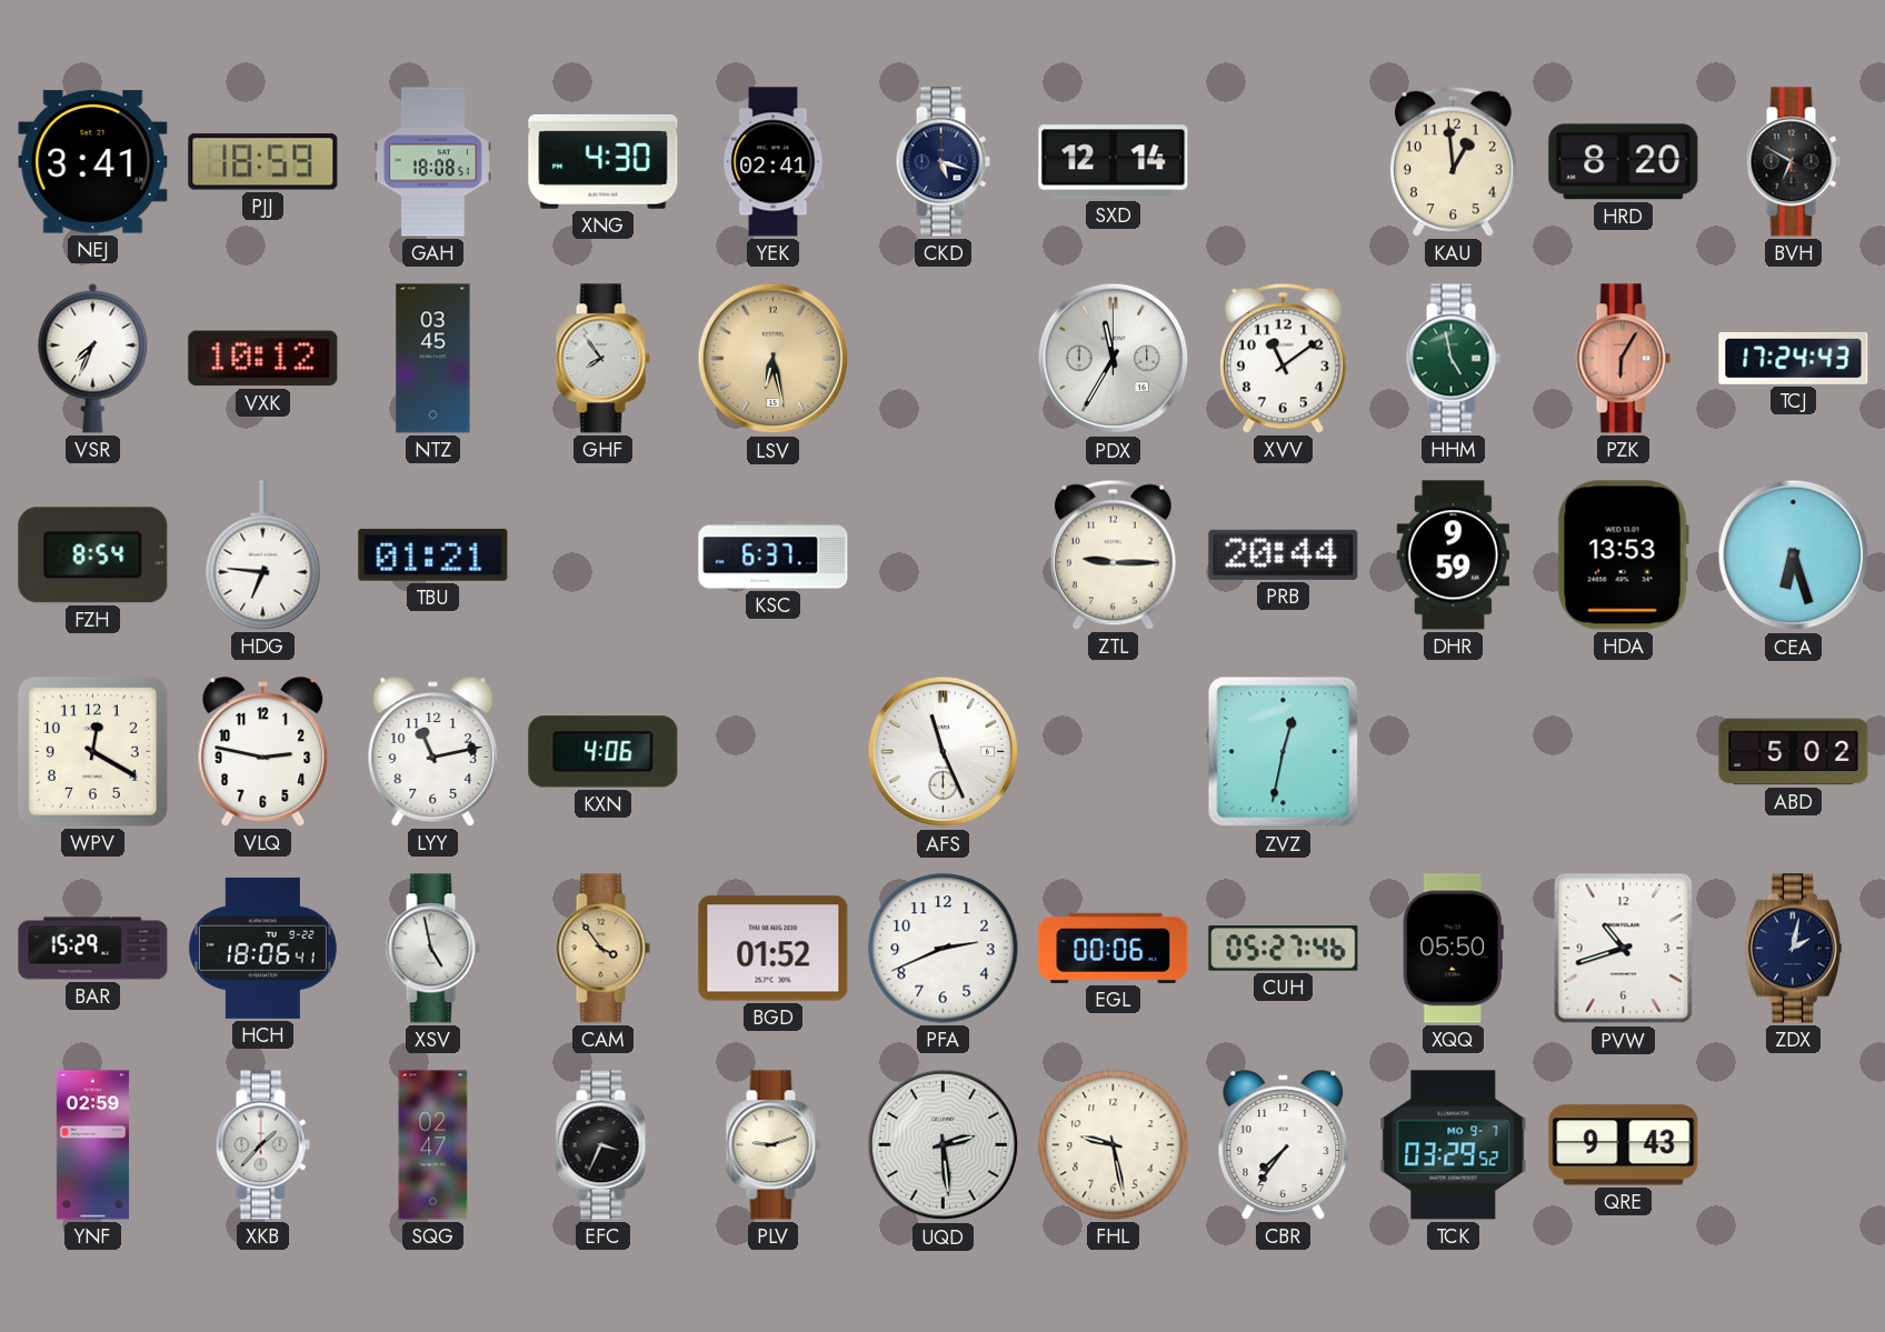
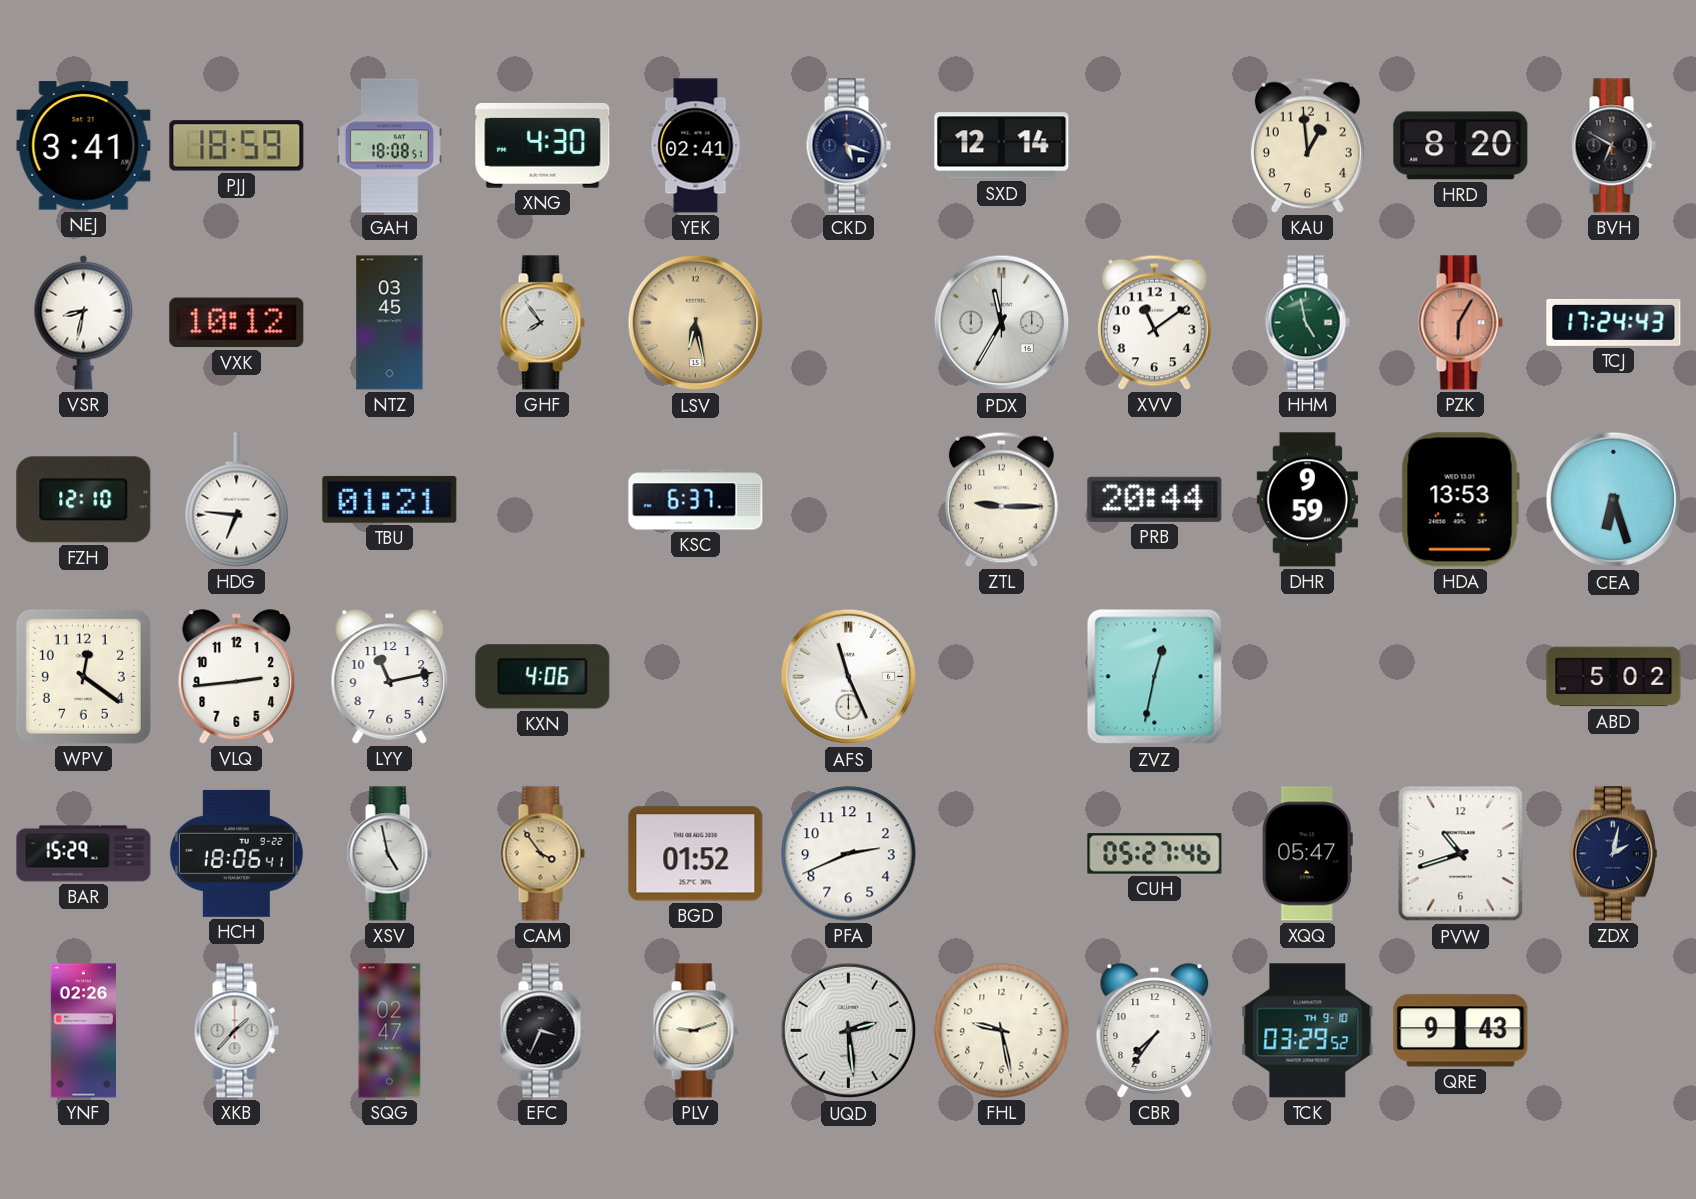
VSR: 7:34 -> 8:32 (84, 322)
FZH: 8:54 -> 12:10 (84, 500)
WPV: 12:20 -> 12:21 (83, 676)
VLQ: 2:47 -> 2:44 (237, 677)
EGL: 00:06 -> none (1114, 948)
XQQ: 05:50 -> 05:47 (1307, 854)
YNF: 02:59 -> 02:26 (83, 1031)
TCK date: MO 9-7 -> TH 9-10 (1308, 1031)
